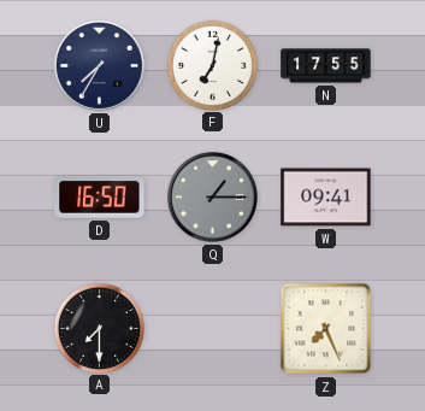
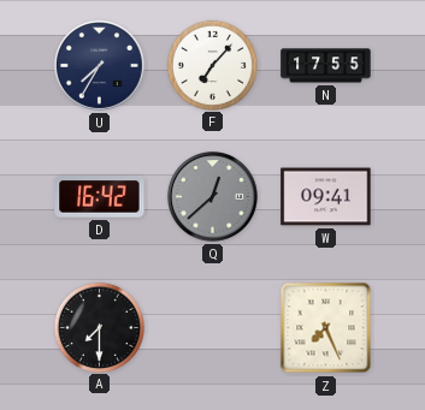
F: 7:02 -> 7:07 (212, 65)
D: 16:50 -> 16:42 (100, 197)
Q: 1:15 -> 12:38 (213, 197)
